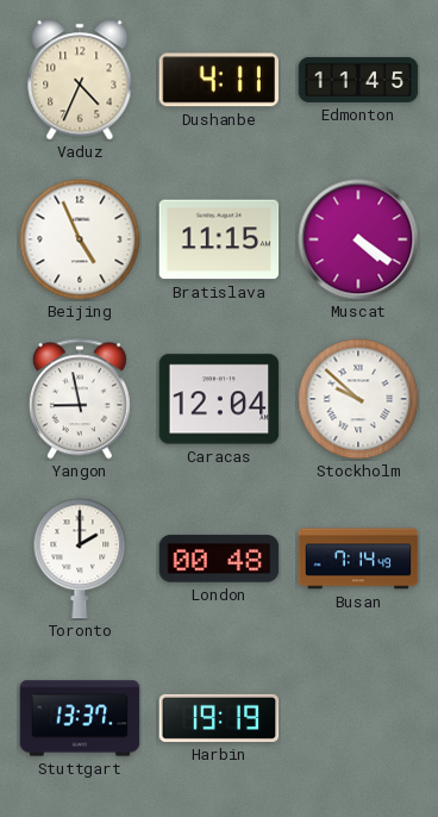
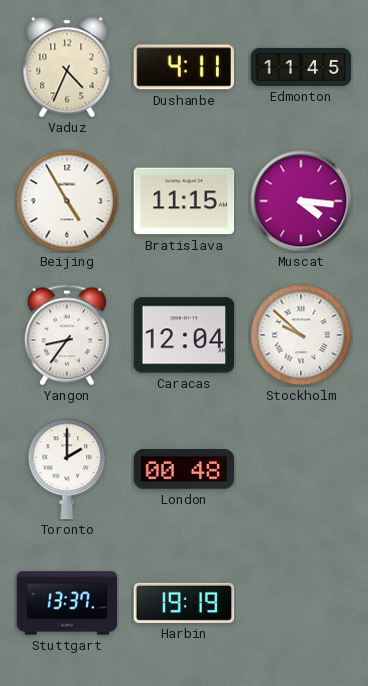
Beijing: 4:56 -> 4:55 (67, 201)
Muscat: 4:21 -> 4:16 (301, 201)
Yangon: 8:58 -> 8:36 (67, 335)
Busan: 7:14 -> none (358, 559)
